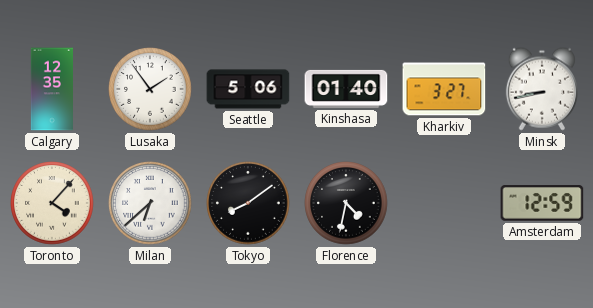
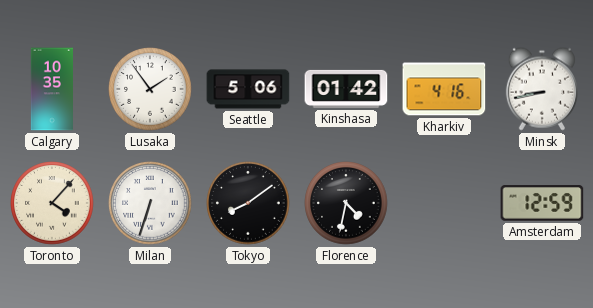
Calgary: 12:35 -> 10:35 (51, 89)
Kinshasa: 01:40 -> 01:42 (346, 89)
Kharkiv: 3:27 -> 4:16 (444, 89)
Milan: 6:38 -> 6:33 (150, 203)
